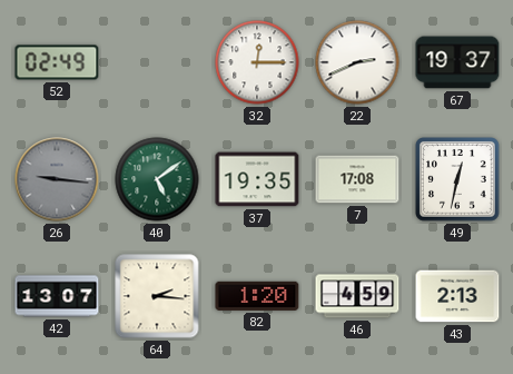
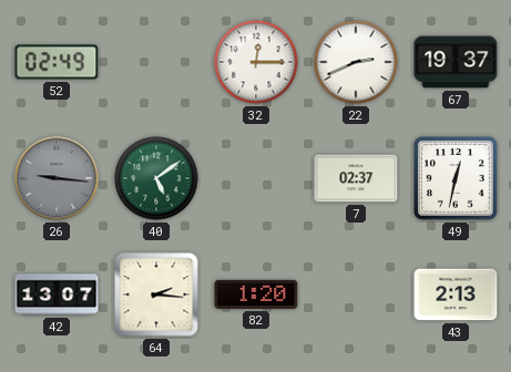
37: 19:35 -> none (257, 179)
7: 17:08 -> 02:37 (356, 178)
46: 4:59 -> none (357, 296)
